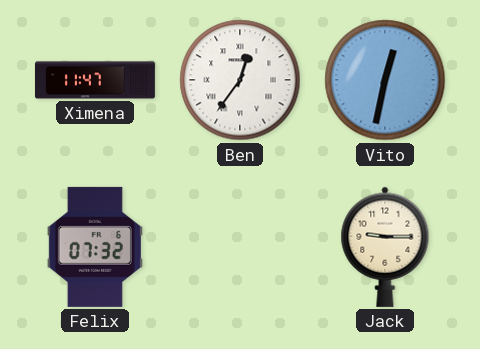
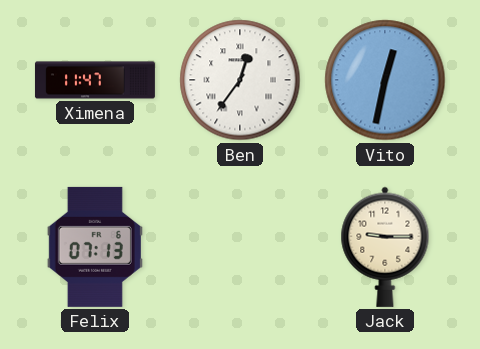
Felix: 07:32 -> 07:13 (95, 247)
